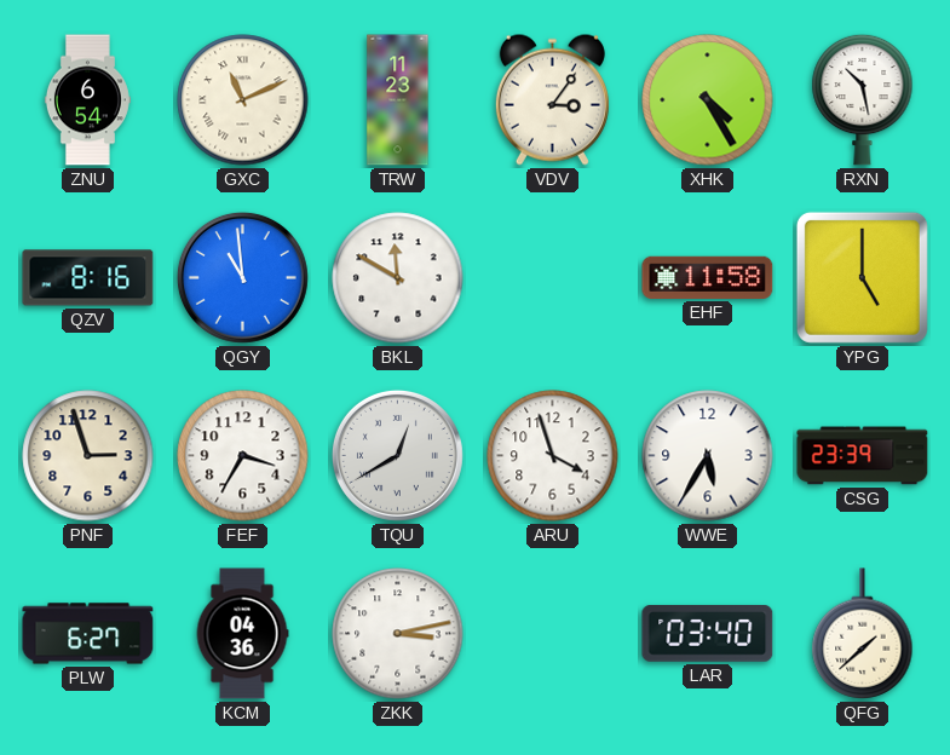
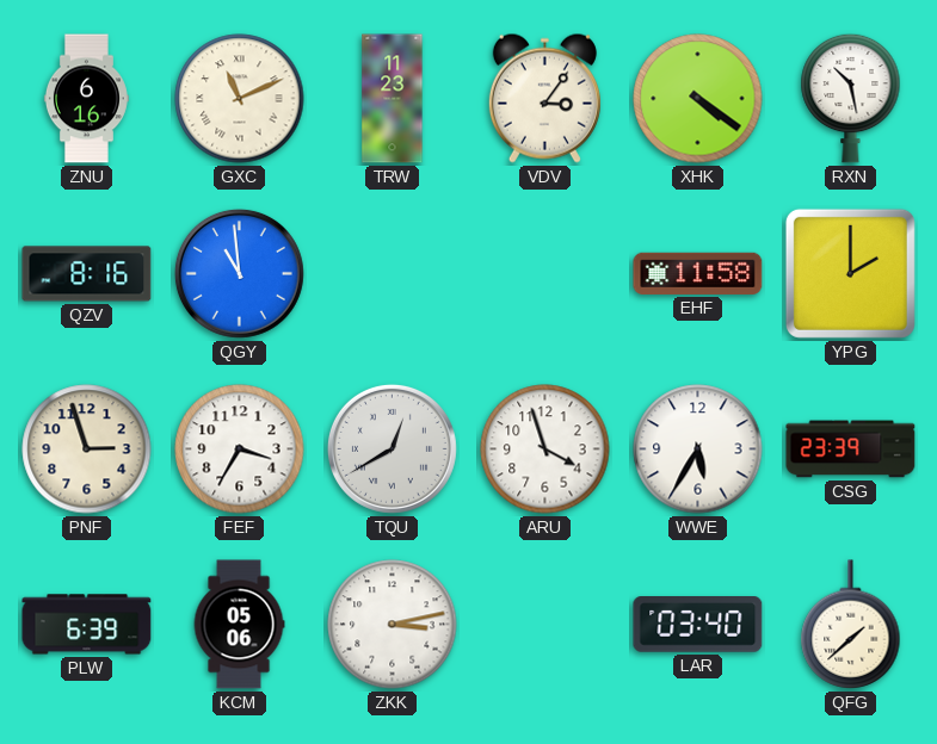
ZNU: 6:54 -> 6:16 (86, 99)
XHK: 4:25 -> 4:21 (698, 99)
BKL: 11:50 -> none (398, 278)
YPG: 5:00 -> 2:00 (850, 273)
PLW: 6:27 -> 6:39 (87, 625)
KCM: 04:36 -> 05:06 (239, 625)
